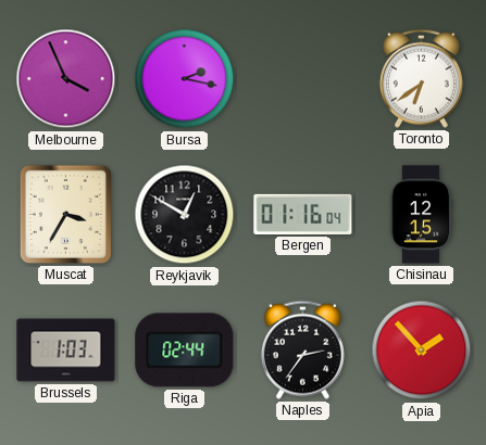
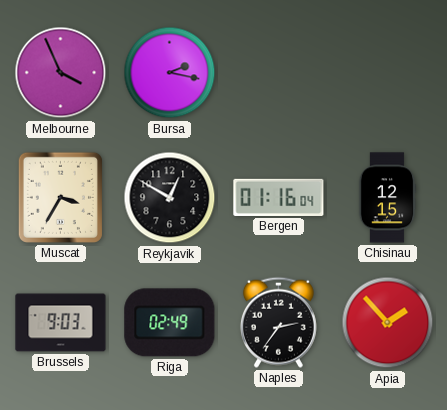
Toronto: 6:39 -> none (421, 78)
Brussels: 1:03 -> 9:03 (61, 323)
Riga: 02:44 -> 02:49 (170, 323)
